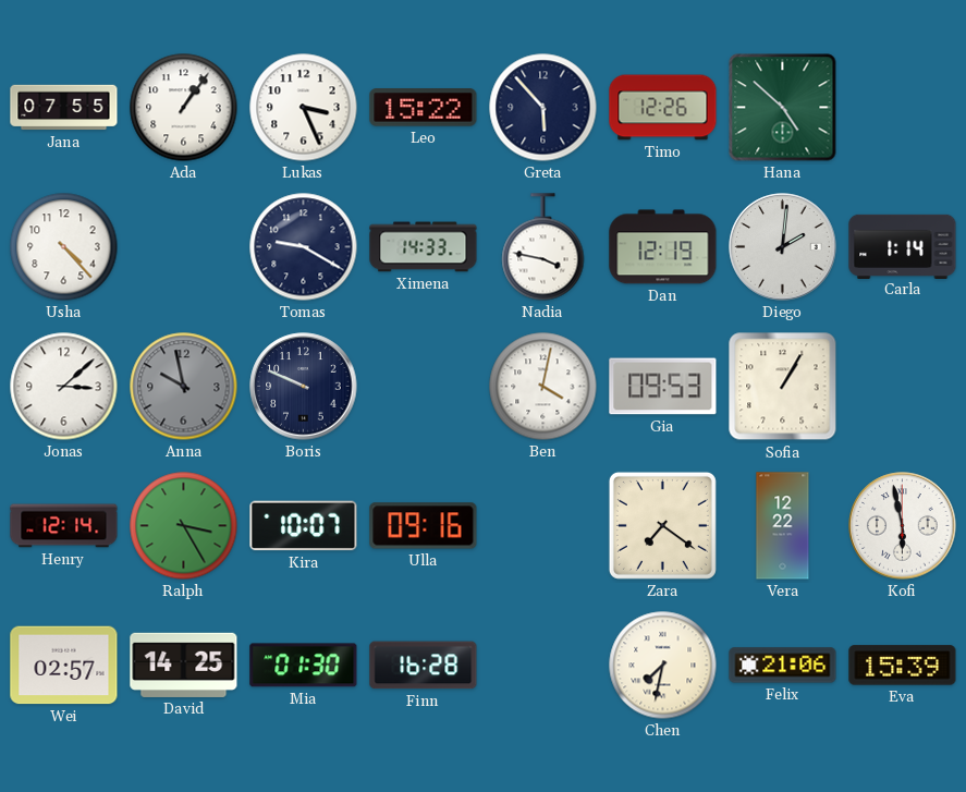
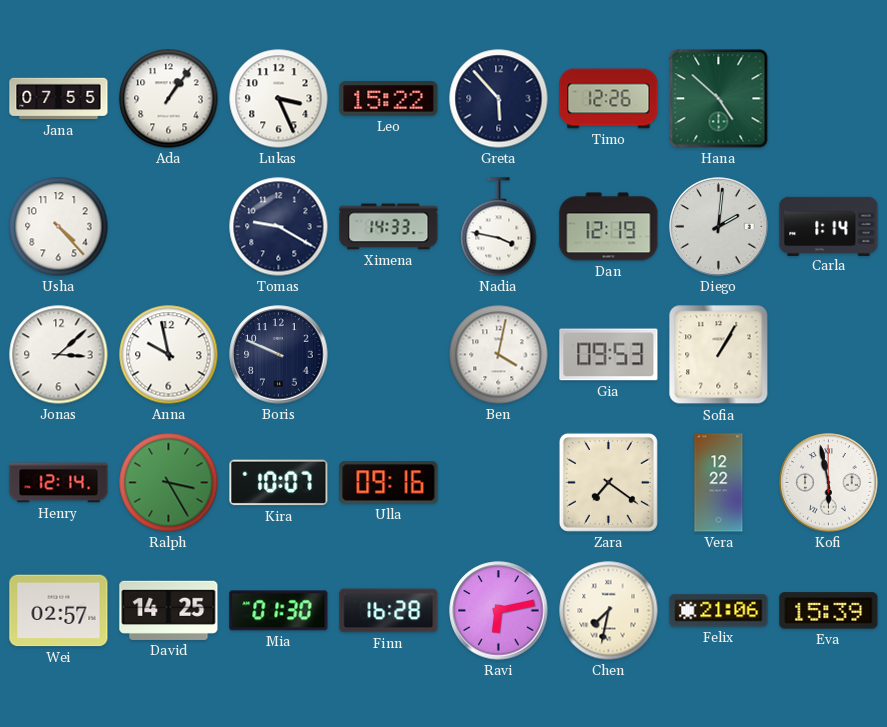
Anna dial: grey -> white (169, 355)
Ravi: none -> 6:13 (499, 611)
